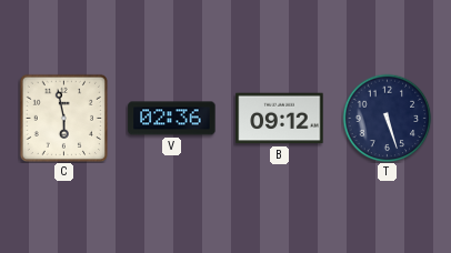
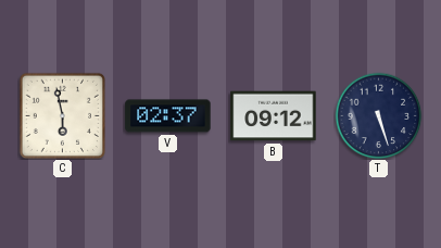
V: 02:36 -> 02:37 (168, 116)
